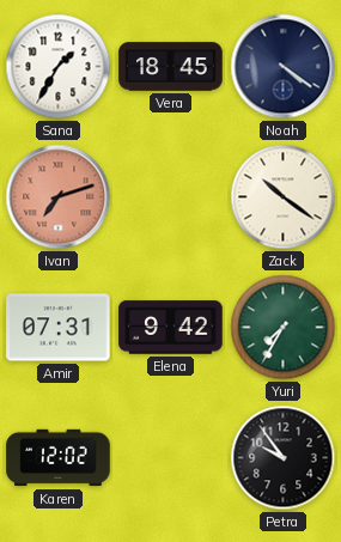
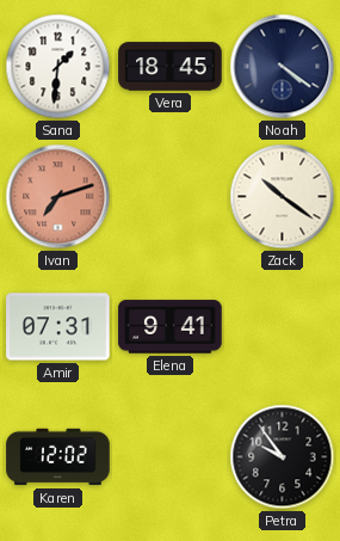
Sana: 1:35 -> 1:31 (58, 67)
Elena: 9:42 -> 9:41 (171, 327)
Yuri: 7:35 -> none (284, 328)
